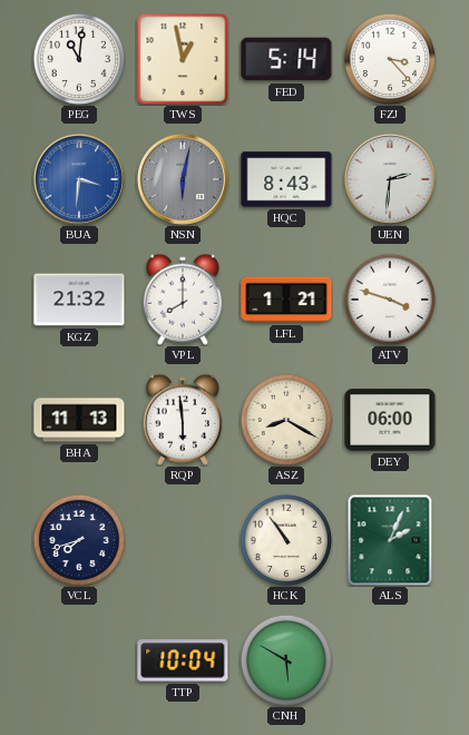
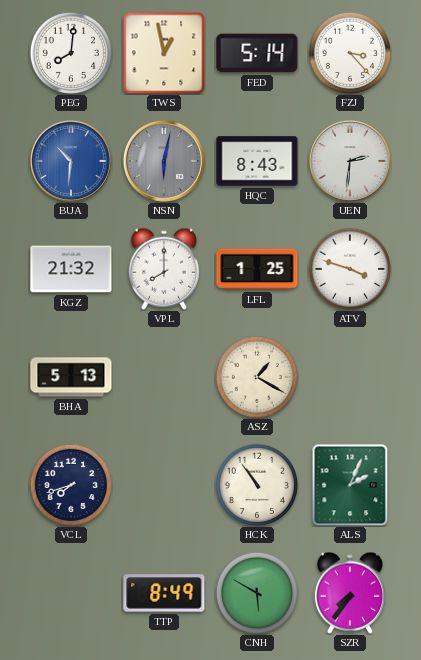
PEG: 11:01 -> 8:01 (70, 52)
BUA: 3:31 -> 10:31 (71, 161)
LFL: 1:21 -> 1:25 (257, 269)
BHA: 11:13 -> 5:13 (71, 377)
RQP: 5:59 -> none (183, 420)
ASZ: 8:20 -> 1:20 (256, 376)
DEY: 06:00 -> none (390, 420)
TTP: 10:04 -> 8:49 (164, 593)
SZR: none -> 7:36 (350, 593)
